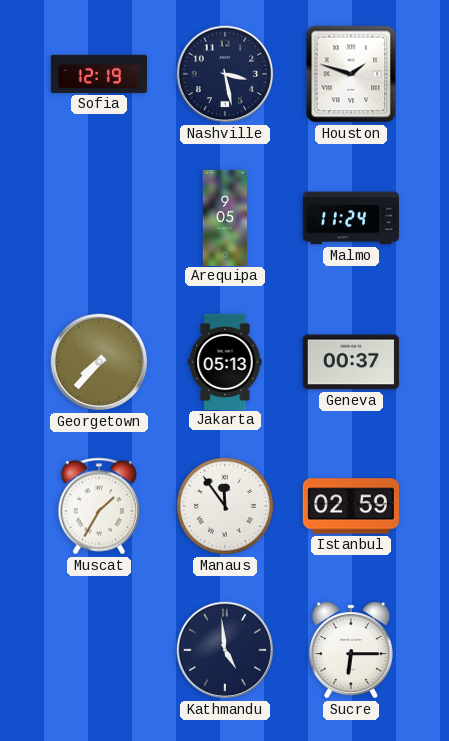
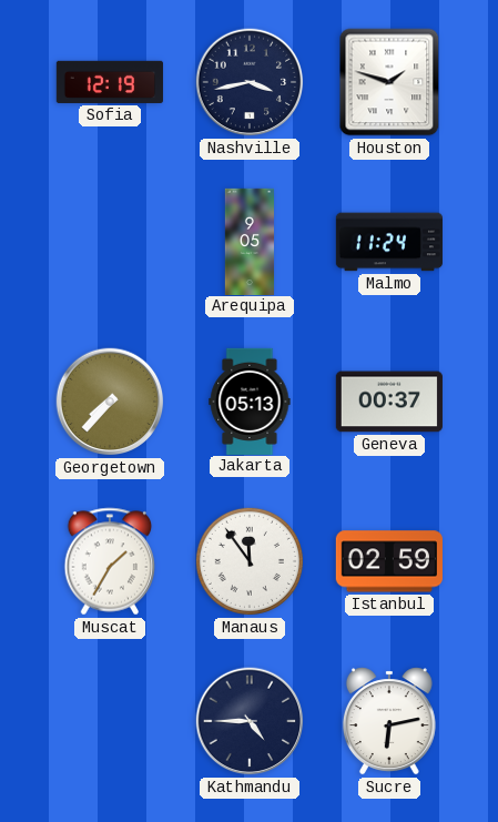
Nashville: 3:28 -> 3:43 (250, 82)
Kathmandu: 4:59 -> 4:45 (250, 721)
Sucre: 6:15 -> 6:13 (389, 721)
